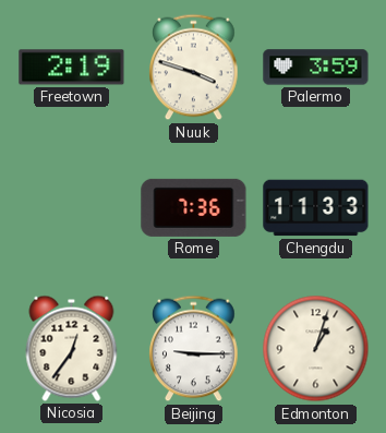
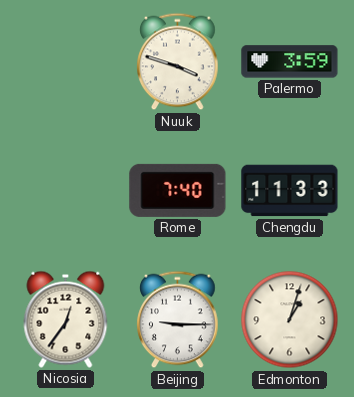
Freetown: 2:19 -> none (72, 68)
Rome: 7:36 -> 7:40 (178, 190)
